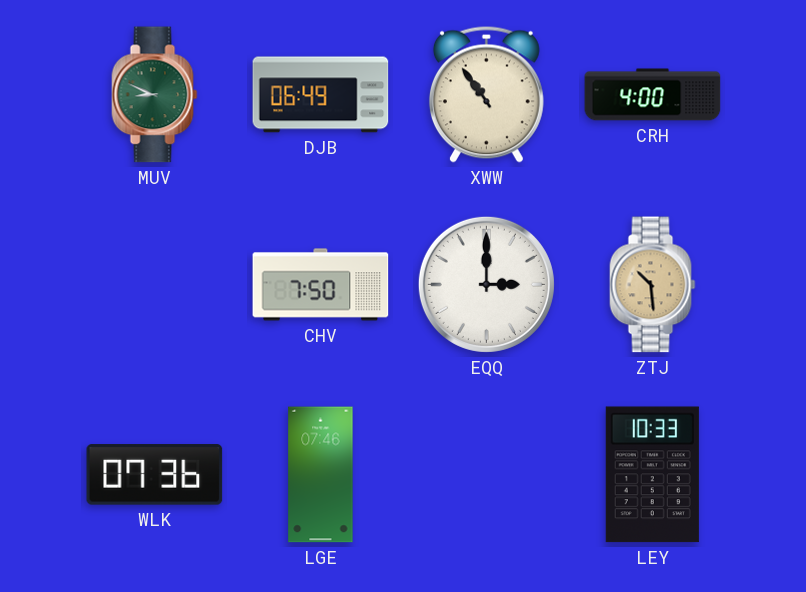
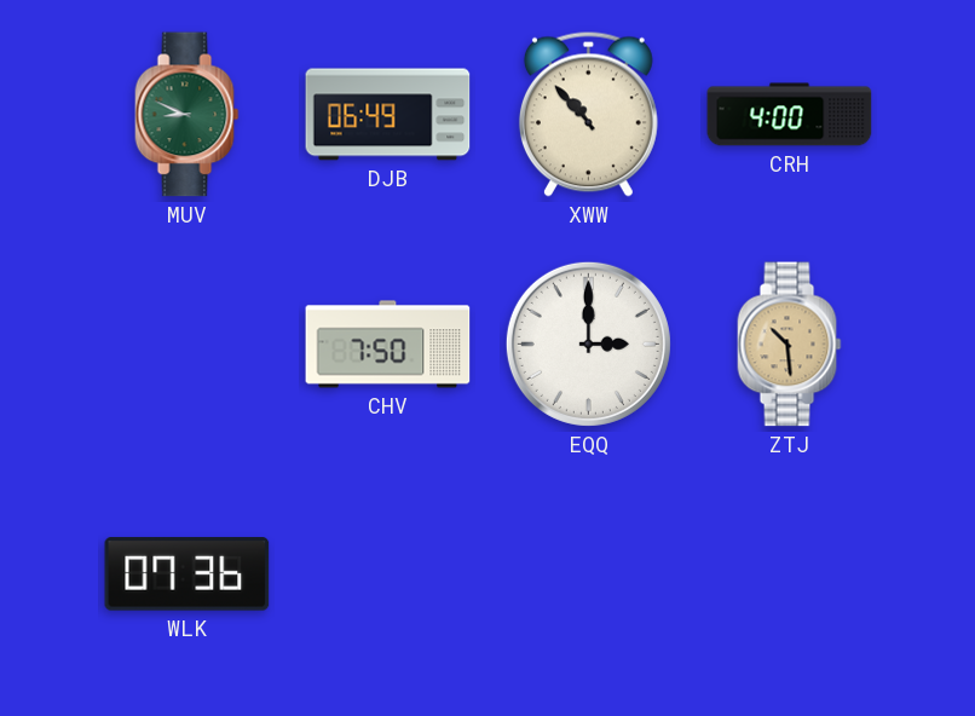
XWW: 10:54 -> 10:53 (588, 114)
LGE: 07:46 -> none (321, 475)
LEY: 10:33 -> none (652, 475)
